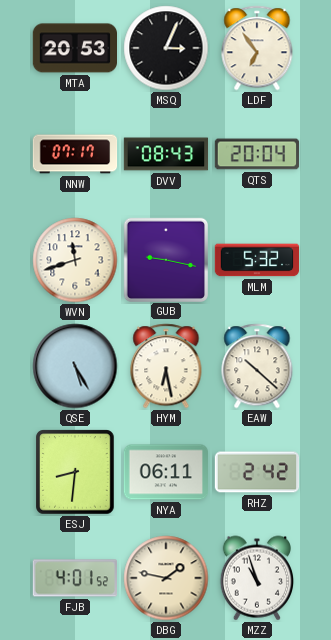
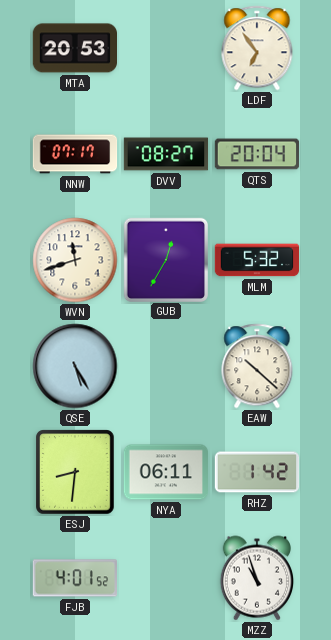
MSQ: 3:04 -> none (166, 48)
DVV: 08:43 -> 08:27 (166, 154)
GUB: 9:17 -> 12:35 (165, 259)
HYM: 6:28 -> none (166, 366)
RHZ: 2:42 -> 1:42 (257, 472)
DBG: 1:47 -> none (166, 578)
